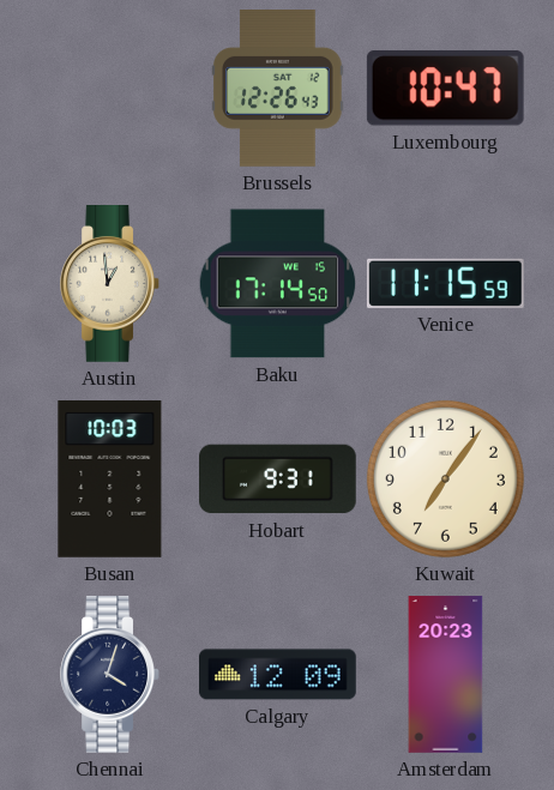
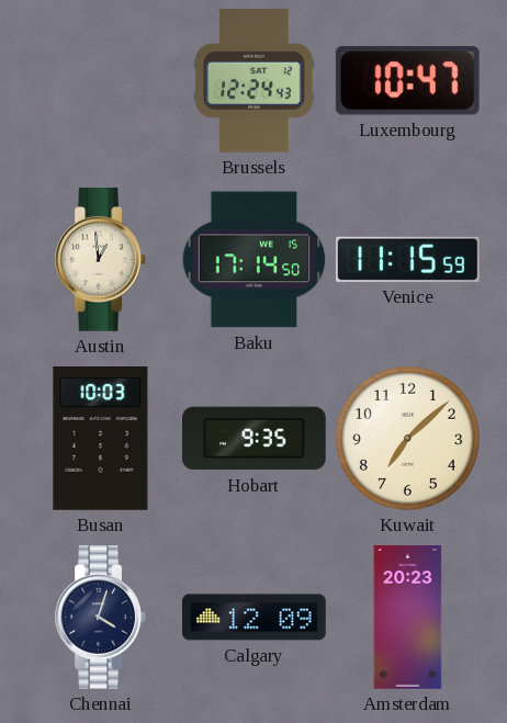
Brussels: 12:26 -> 12:24 (255, 81)
Hobart: 9:31 -> 9:35 (255, 439)
Kuwait: 7:06 -> 7:08 (407, 438)
